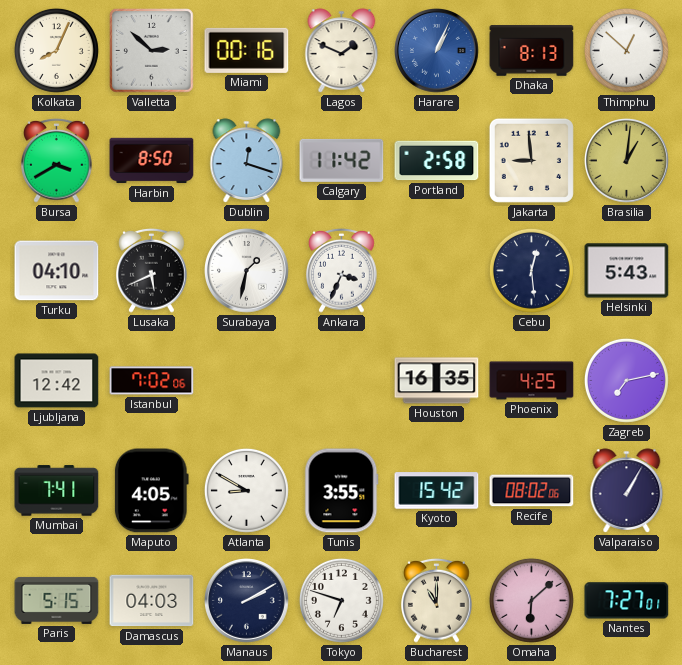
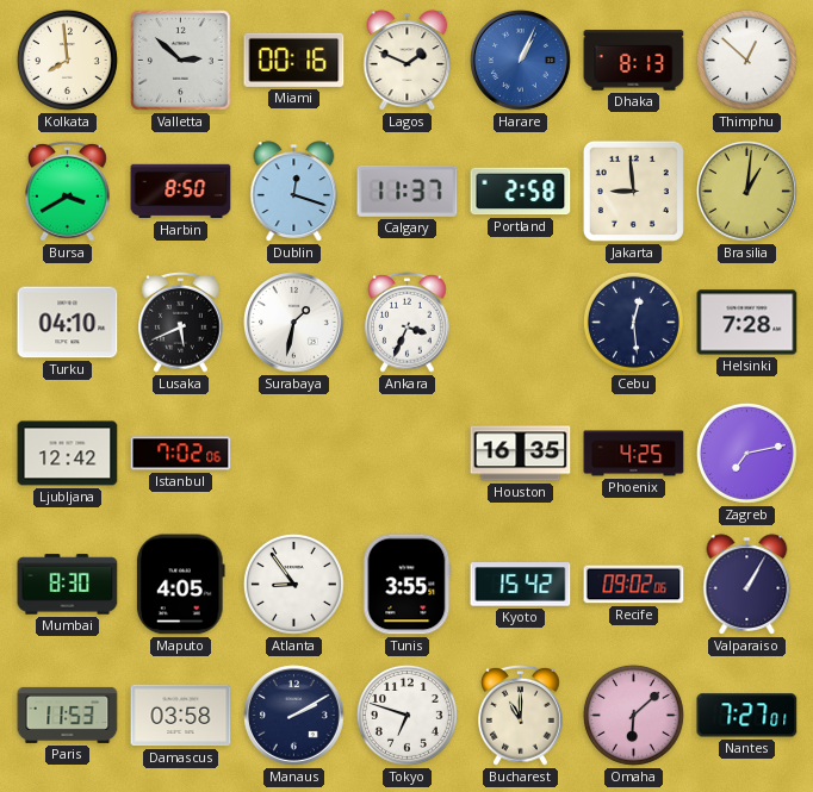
Kolkata: 8:04 -> 7:59 (67, 60)
Calgary: 11:42 -> 11:37 (408, 191)
Helsinki: 5:43 -> 7:28 (747, 323)
Mumbai: 7:41 -> 8:30 (68, 585)
Atlanta: 8:50 -> 8:54 (293, 584)
Recife: 08:02 -> 09:02 (634, 585)
Paris: 5:15 -> 11:53 (68, 715)
Damascus: 04:03 -> 03:58 (181, 716)
